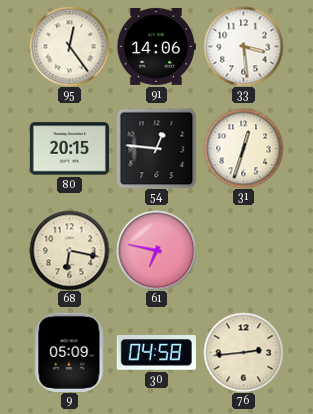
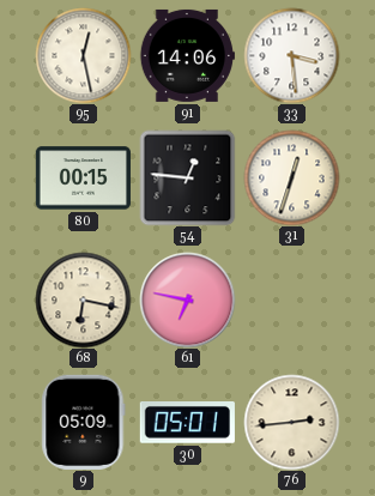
95: 12:24 -> 12:28 (83, 55)
80: 20:15 -> 00:15 (83, 179)
30: 04:58 -> 05:01 (187, 423)
